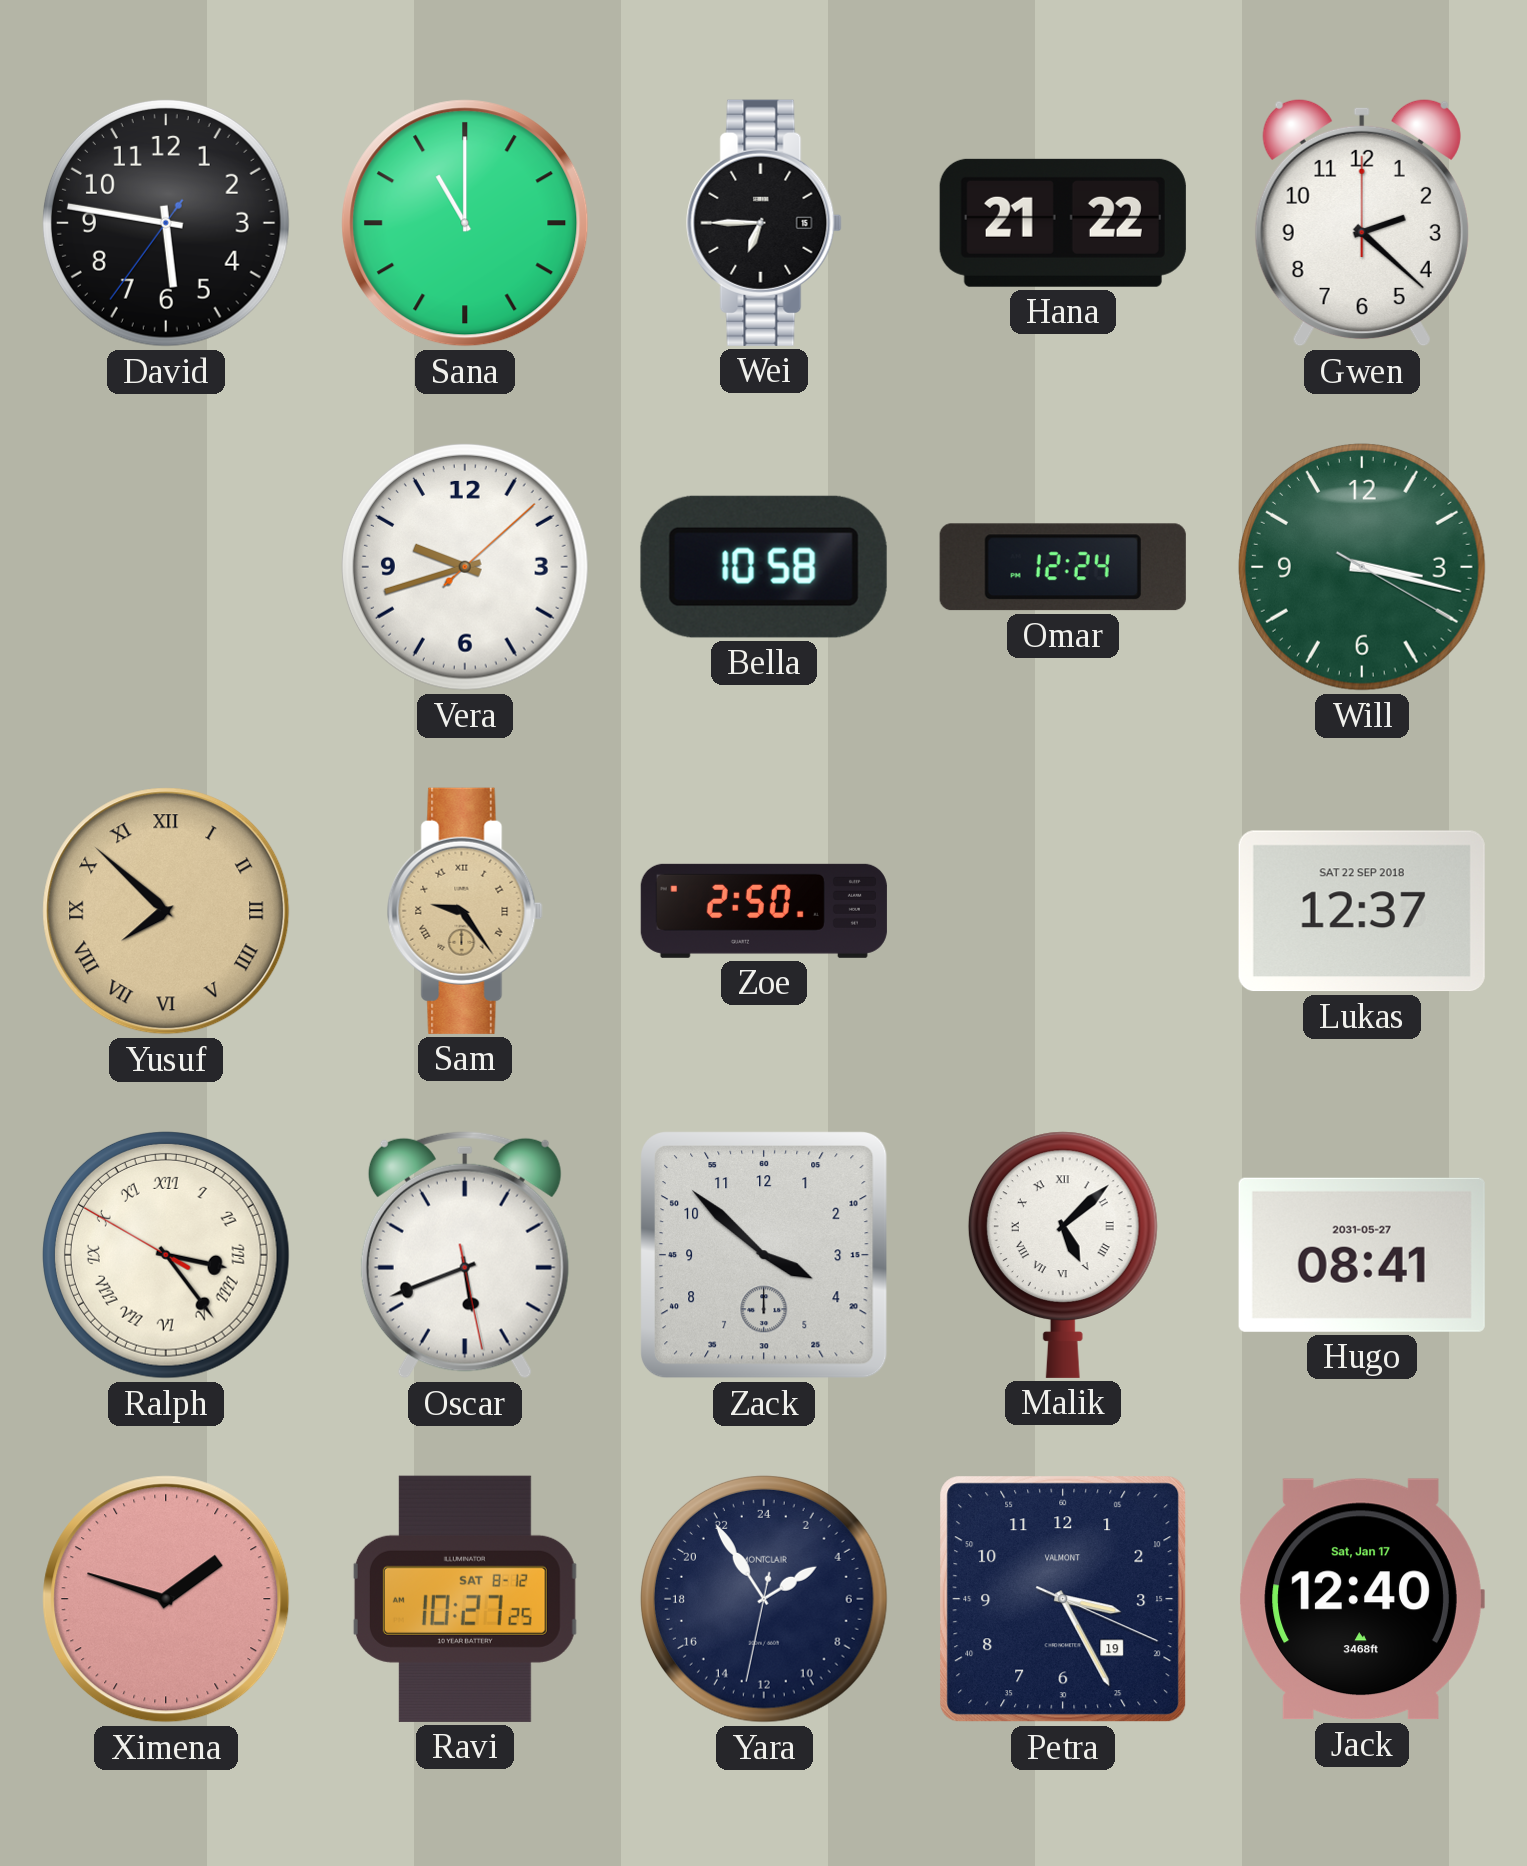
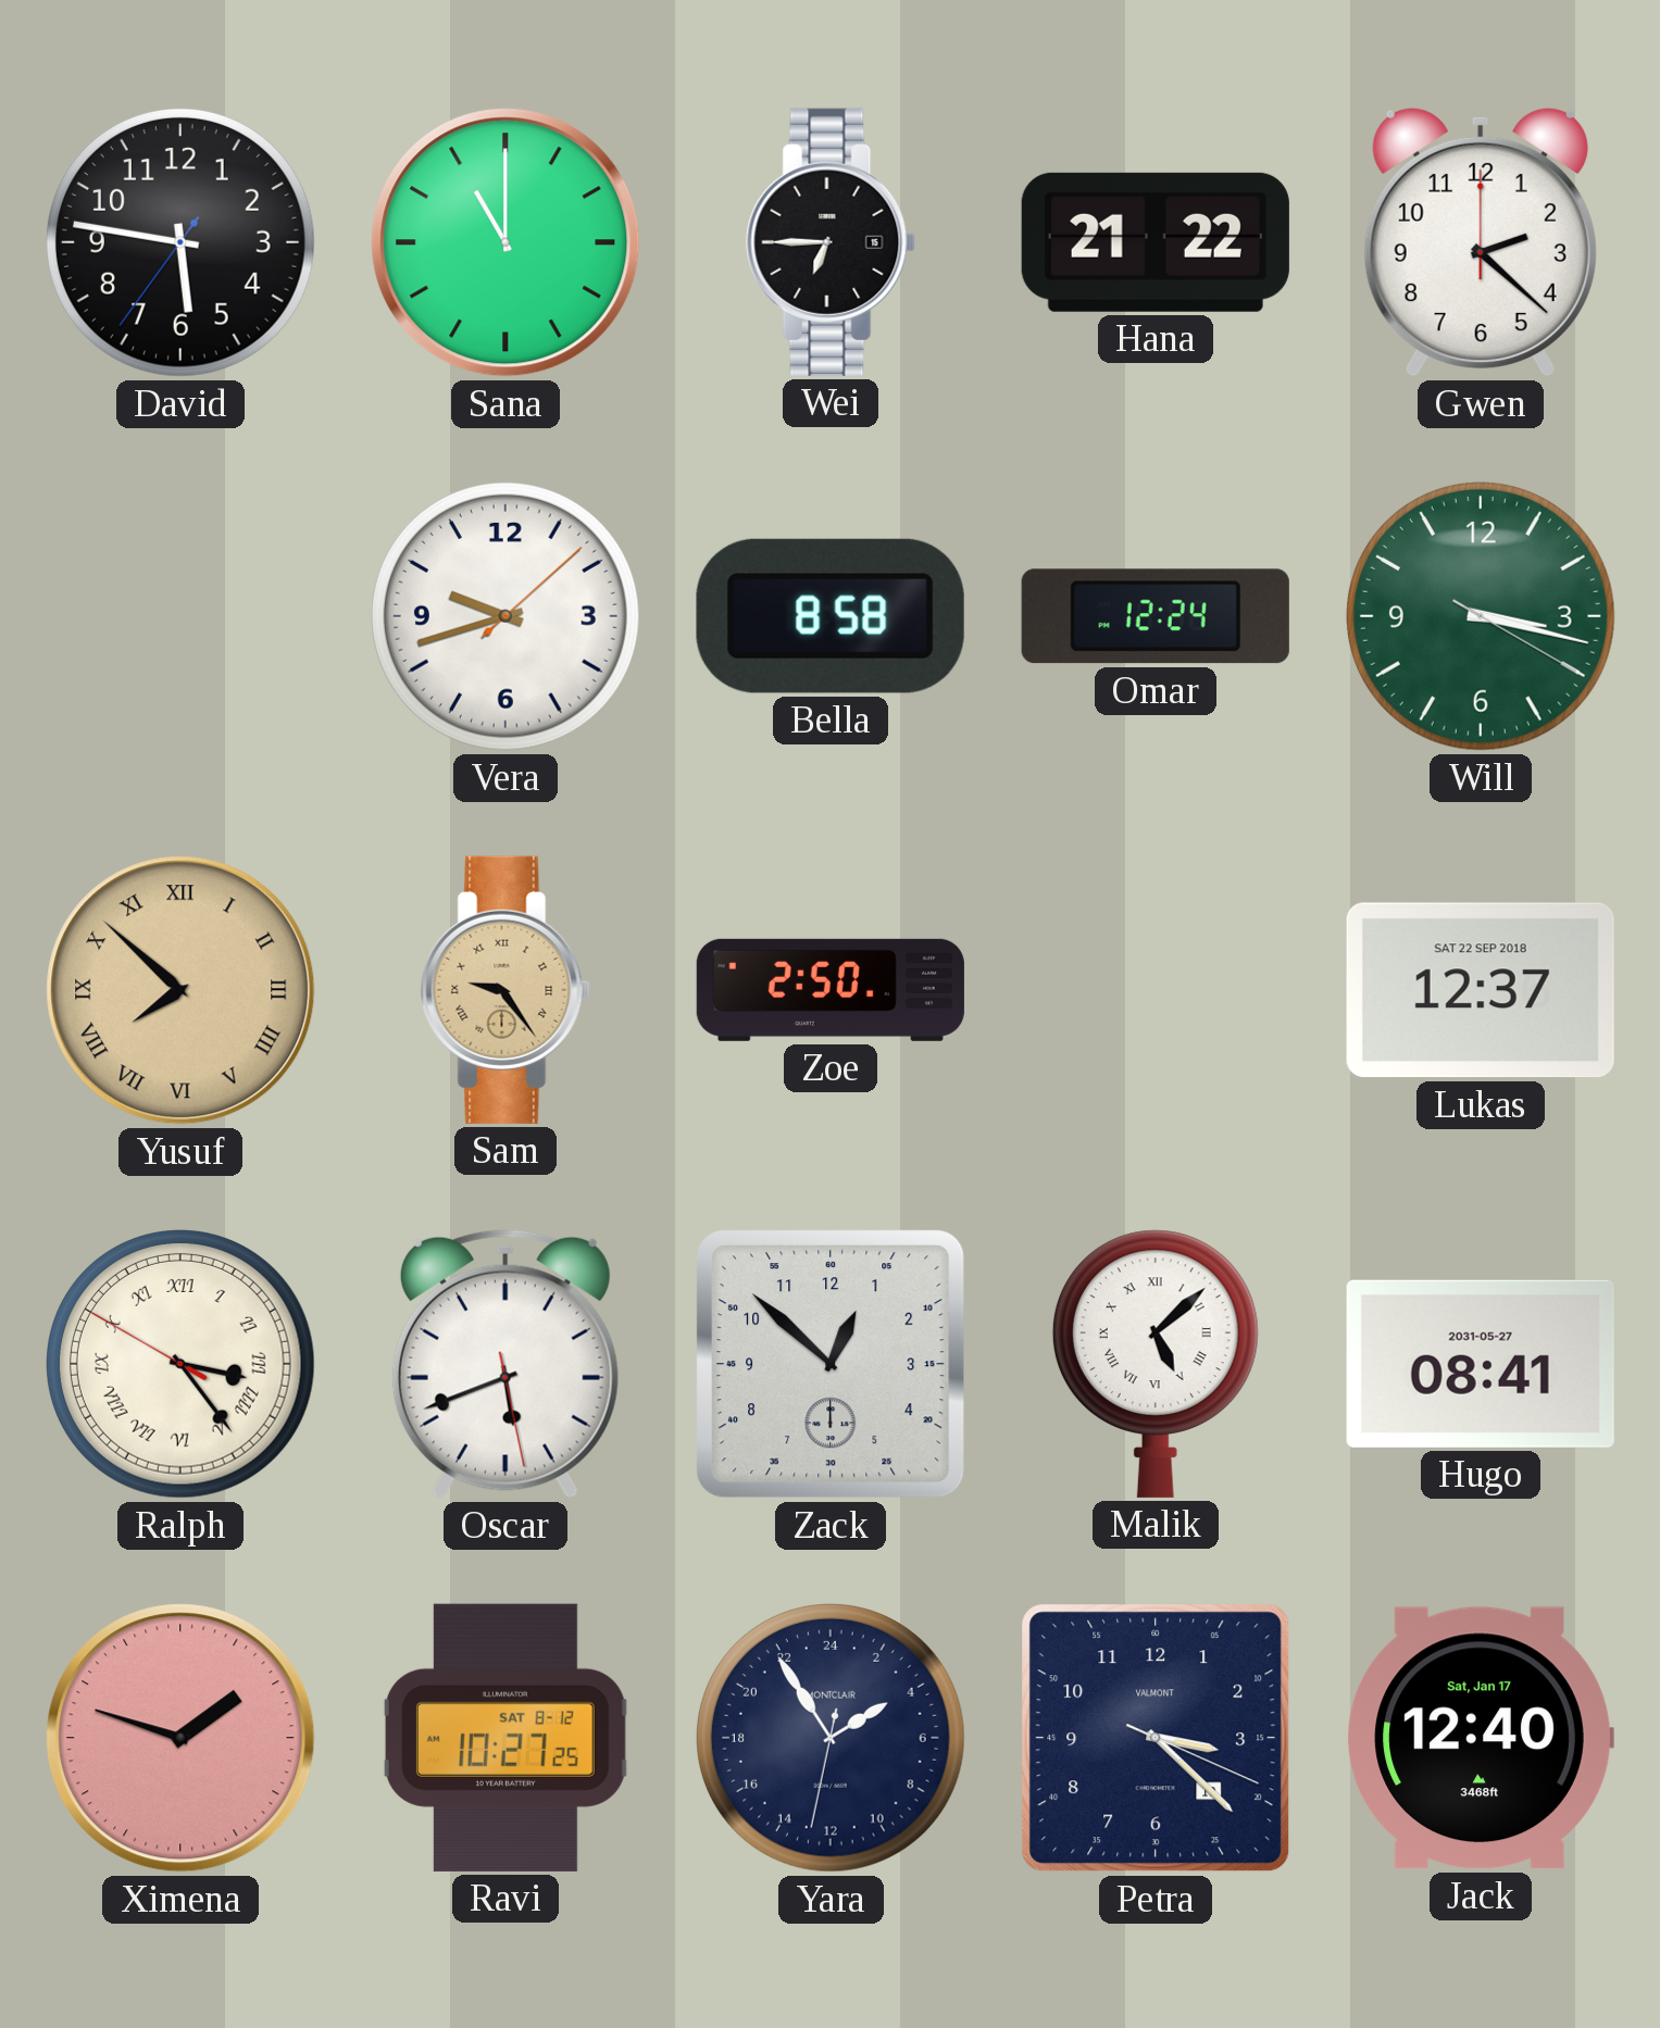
Bella: 10:58 -> 8:58 (831, 616)
Zack: 3:52 -> 12:52 (832, 1365)
Petra: 3:25 -> 3:22 (1156, 1738)
